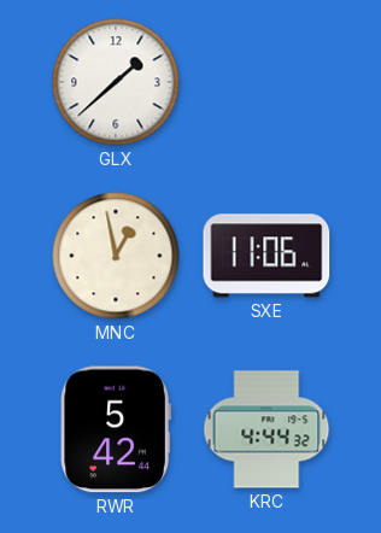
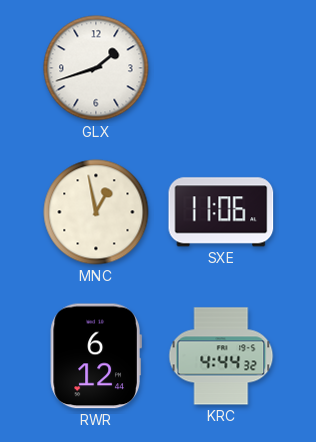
GLX: 1:38 -> 1:42 (96, 68)
RWR: 5:42 -> 6:12 (96, 356)
